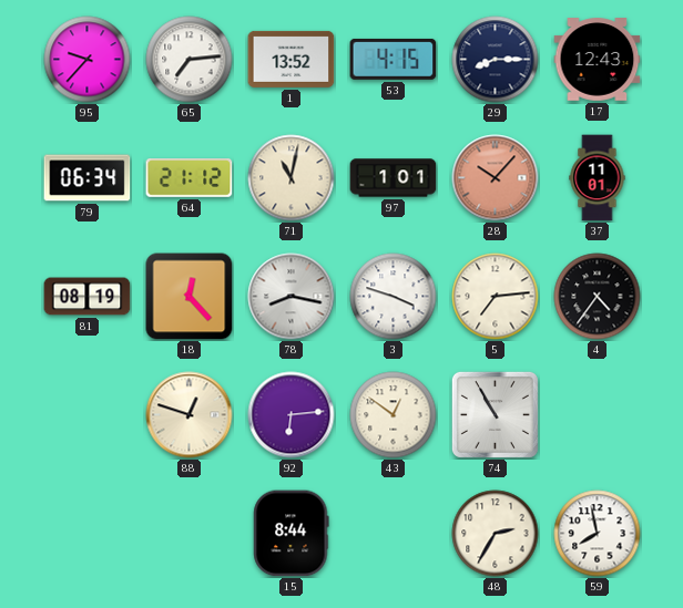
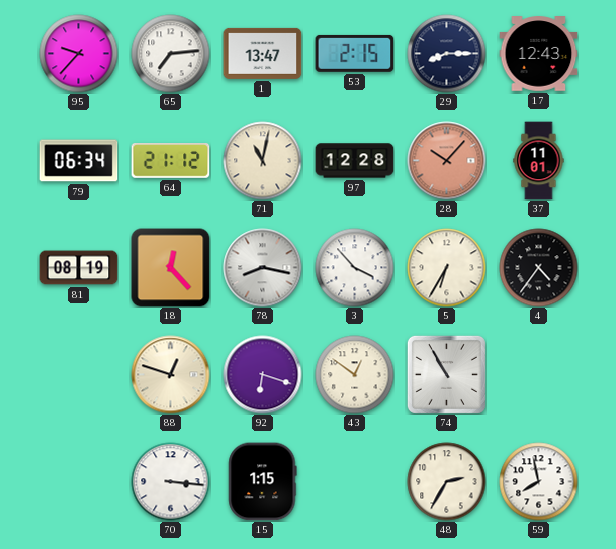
1: 13:52 -> 13:47 (263, 53)
53: 4:15 -> 2:15 (355, 53)
97: 1:01 -> 12:28 (355, 161)
3: 3:48 -> 3:53 (355, 268)
5: 7:14 -> 6:35 (447, 268)
92: 6:14 -> 6:18 (263, 375)
70: none -> 3:16 (171, 482)
15: 8:44 -> 1:15 (263, 482)
